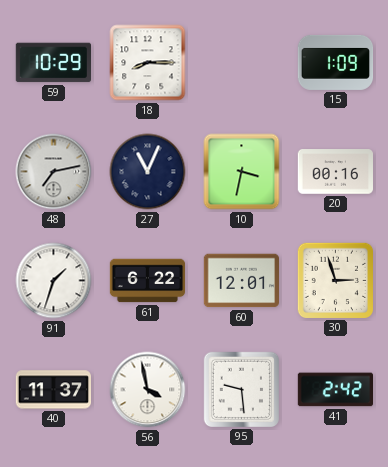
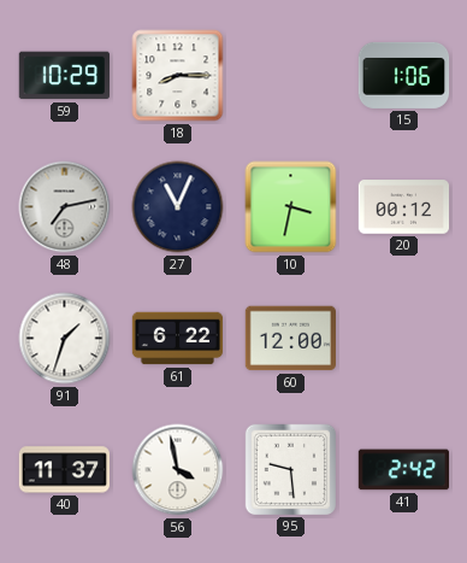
15: 1:09 -> 1:06 (404, 75)
20: 00:16 -> 00:12 (404, 207)
60: 12:01 -> 12:00 (290, 339)
30: 2:57 -> none (335, 280)
